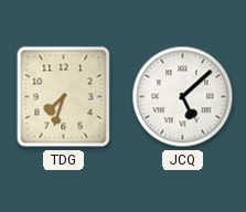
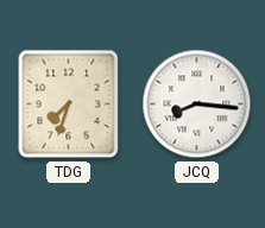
JCQ: 5:08 -> 8:16 (197, 104)
